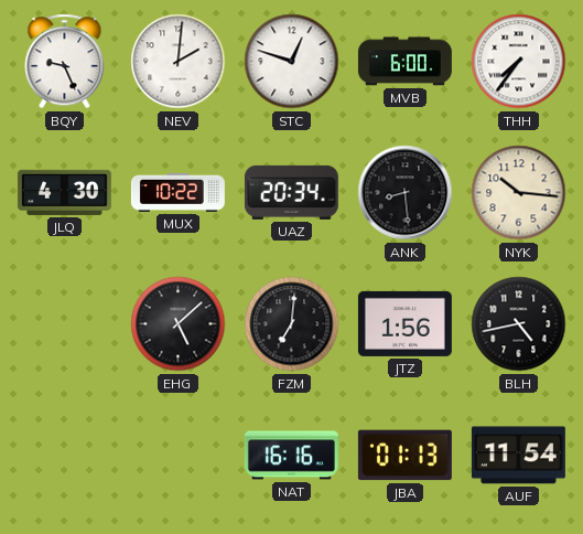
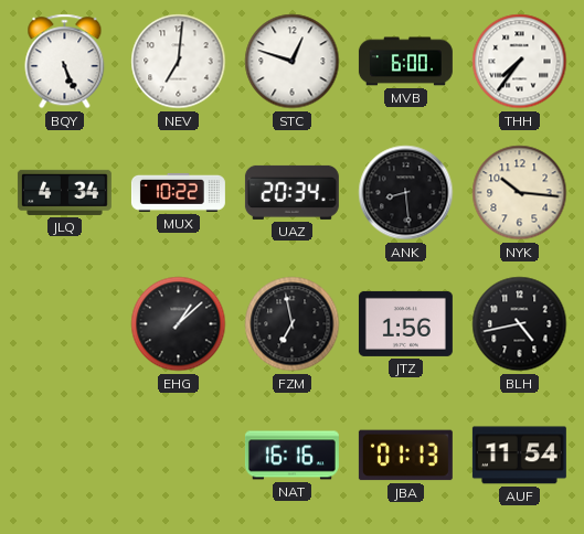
BQY: 9:26 -> 5:26 (65, 62)
NEV: 2:01 -> 7:01 (179, 62)
JLQ: 4:30 -> 4:34 (64, 192)
EHG: 5:08 -> 1:08 (179, 324)
FZM: 7:01 -> 6:58 (293, 324)
